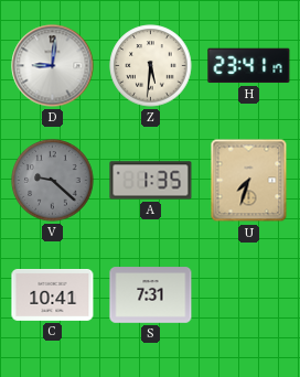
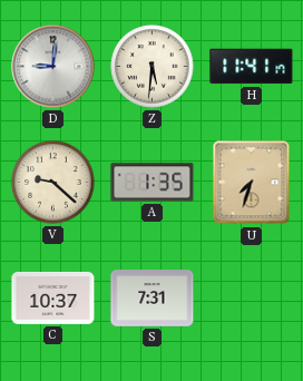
H: 23:41 -> 11:41 (252, 67)
V dial: grey -> cream (53, 183)
C: 10:41 -> 10:37 (53, 297)
